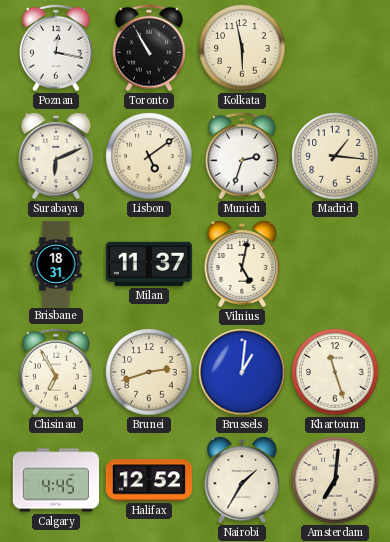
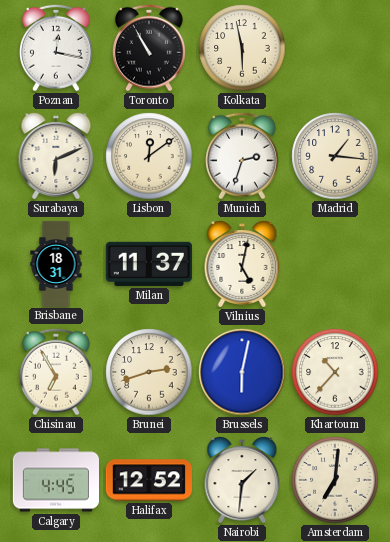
Lisbon: 5:09 -> 12:09 (149, 156)
Brussels: 1:01 -> 6:02 (242, 372)
Khartoum: 11:27 -> 10:37 (335, 372)
Nairobi: 1:35 -> 1:31 (242, 480)
